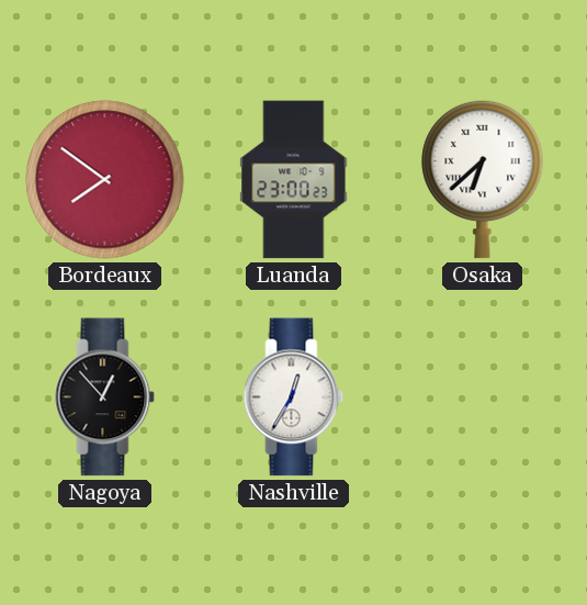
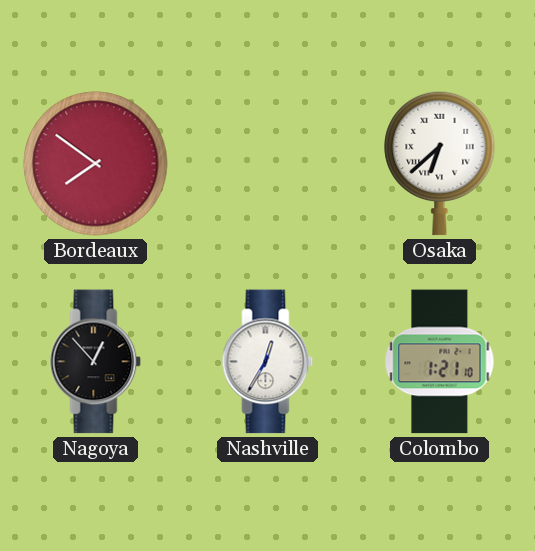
Luanda: 23:00 -> none (294, 180)
Colombo: none -> 1:21 (440, 362)
